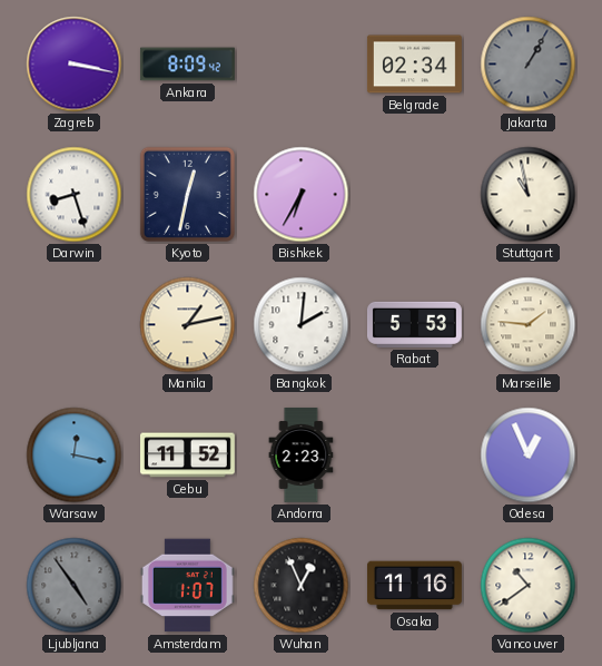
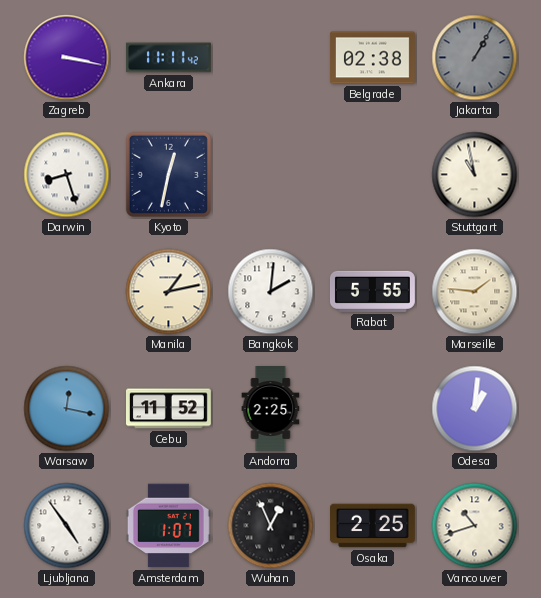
Ankara: 8:09 -> 11:11 (168, 58)
Belgrade: 02:34 -> 02:38 (372, 58)
Bishkek: 6:35 -> none (302, 195)
Rabat: 5:53 -> 5:55 (372, 291)
Andorra: 2:23 -> 2:25 (271, 409)
Odesa: 12:56 -> 1:01 (475, 409)
Ljubljana dial: grey -> white (67, 526)
Osaka: 11:16 -> 2:25 (373, 526)
Vancouver: 10:39 -> 10:42 (475, 526)
